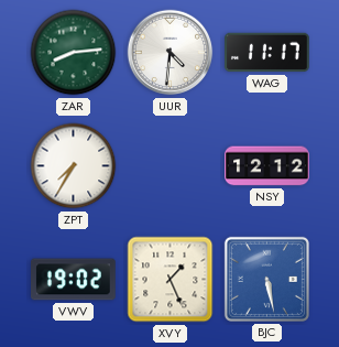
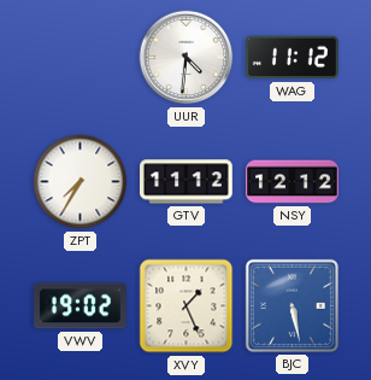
ZAR: 8:14 -> none (74, 53)
WAG: 11:17 -> 11:12 (293, 58)
GTV: none -> 11:12 (187, 182)
